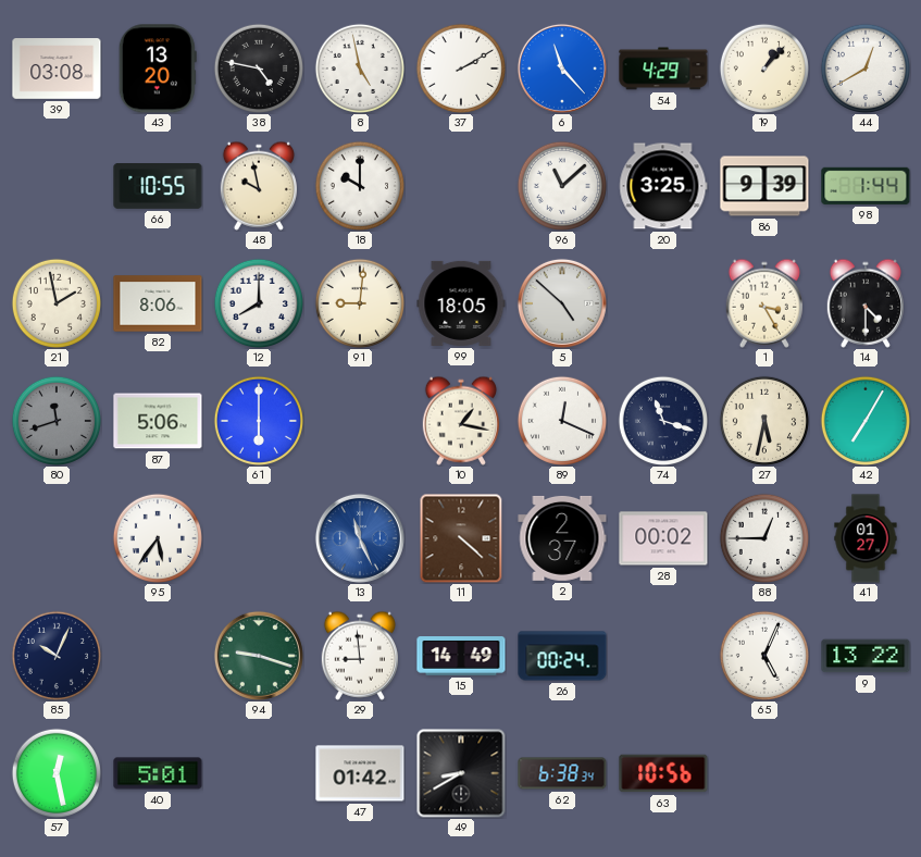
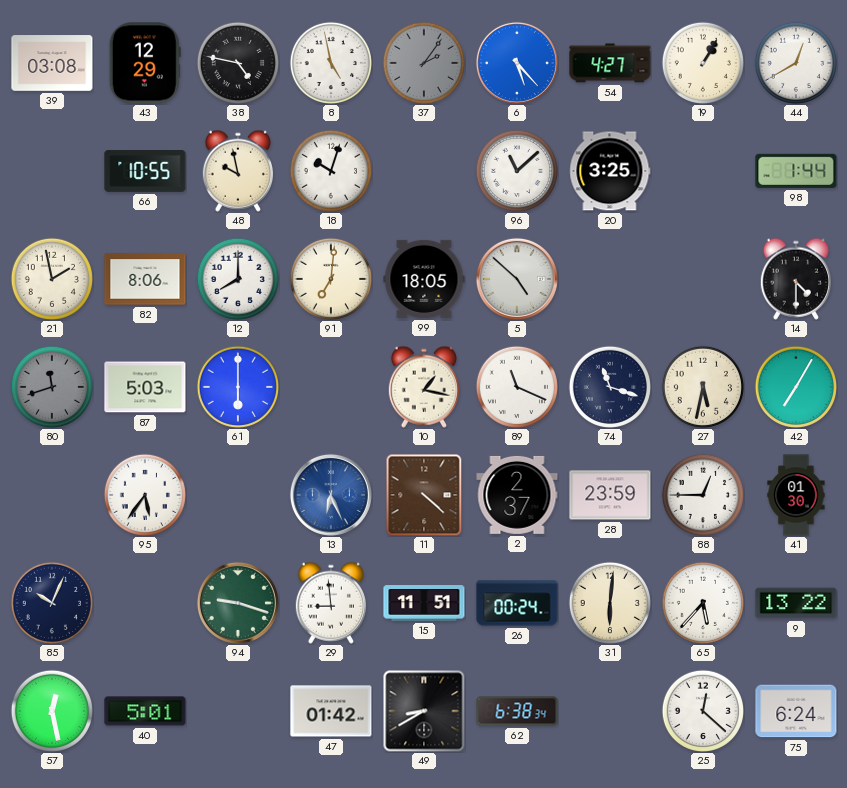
43: 13:20 -> 12:29 (145, 63)
37: 2:10 -> 2:06 (423, 62)
37 dial: white -> grey (423, 62)
6: 11:23 -> 5:23 (517, 63)
54: 4:29 -> 4:27 (610, 63)
19: 1:07 -> 1:05 (702, 62)
18: 10:00 -> 10:03 (330, 170)
86: 9:39 -> none (764, 186)
91: 9:01 -> 7:01 (330, 278)
1: 3:25 -> none (764, 303)
87: 5:06 -> 5:03 (145, 387)
89: 12:19 -> 11:19 (516, 386)
13: 11:26 -> 6:26 (331, 495)
28: 00:02 -> 23:59 (610, 495)
41: 01:27 -> 01:30 (796, 495)
15: 14:49 -> 11:51 (424, 603)
31: none -> 6:01 (609, 602)
65: 5:04 -> 5:37 (702, 602)
63: 10:56 -> none (663, 773)
25: none -> 12:22 (702, 710)
75: none -> 6:24 (796, 711)
